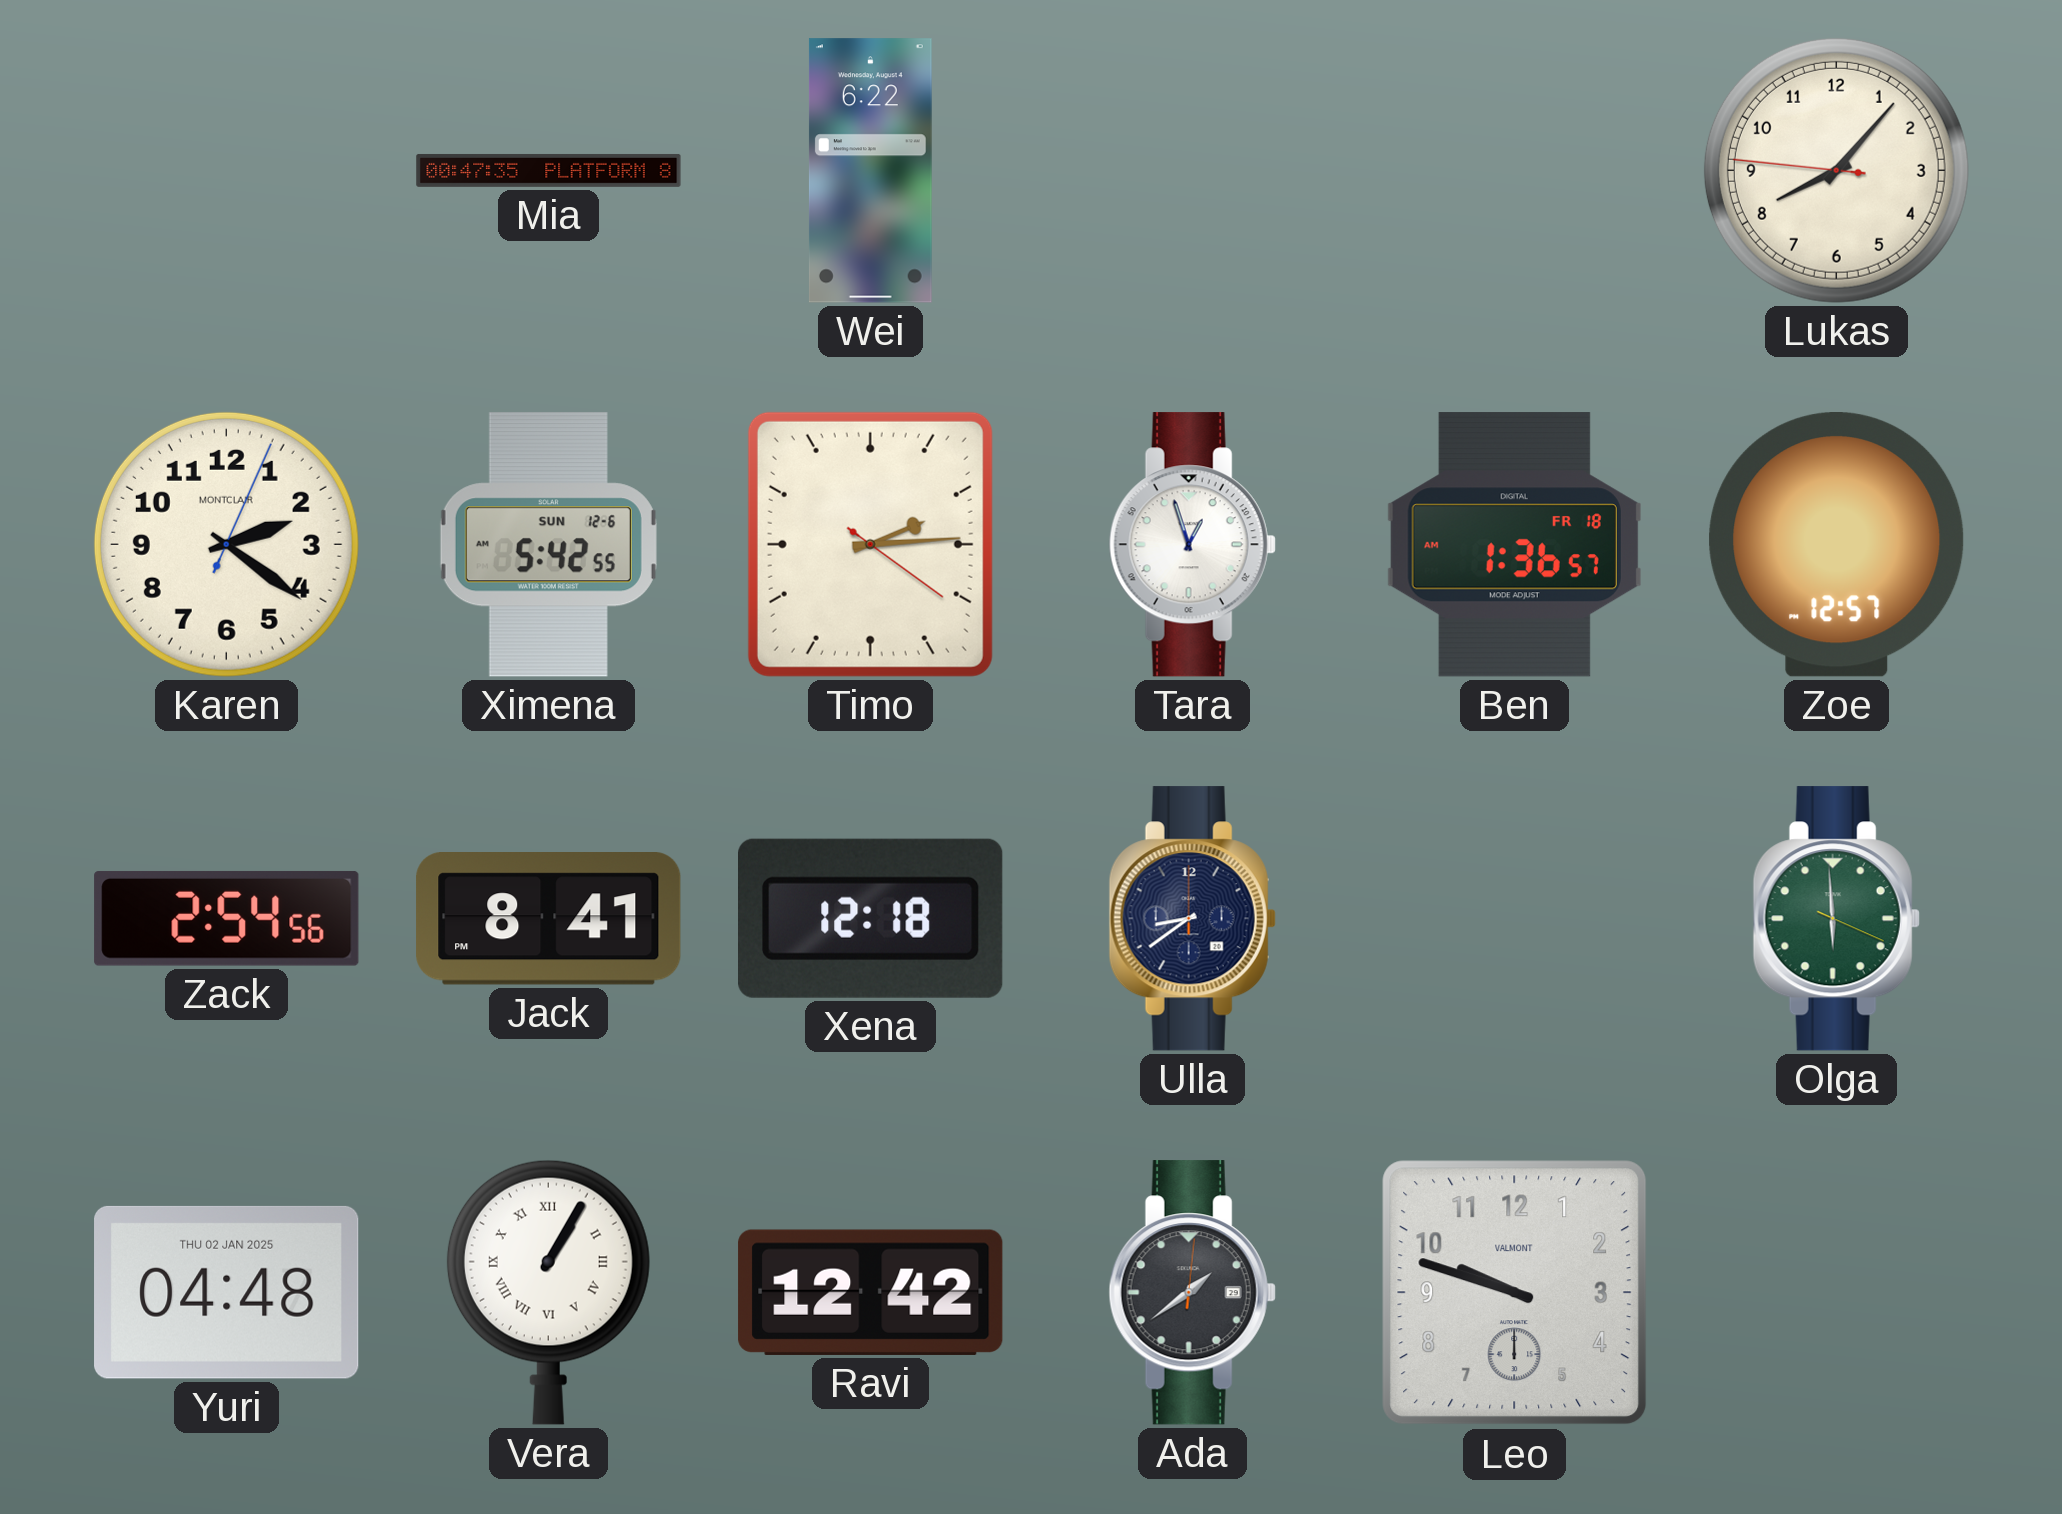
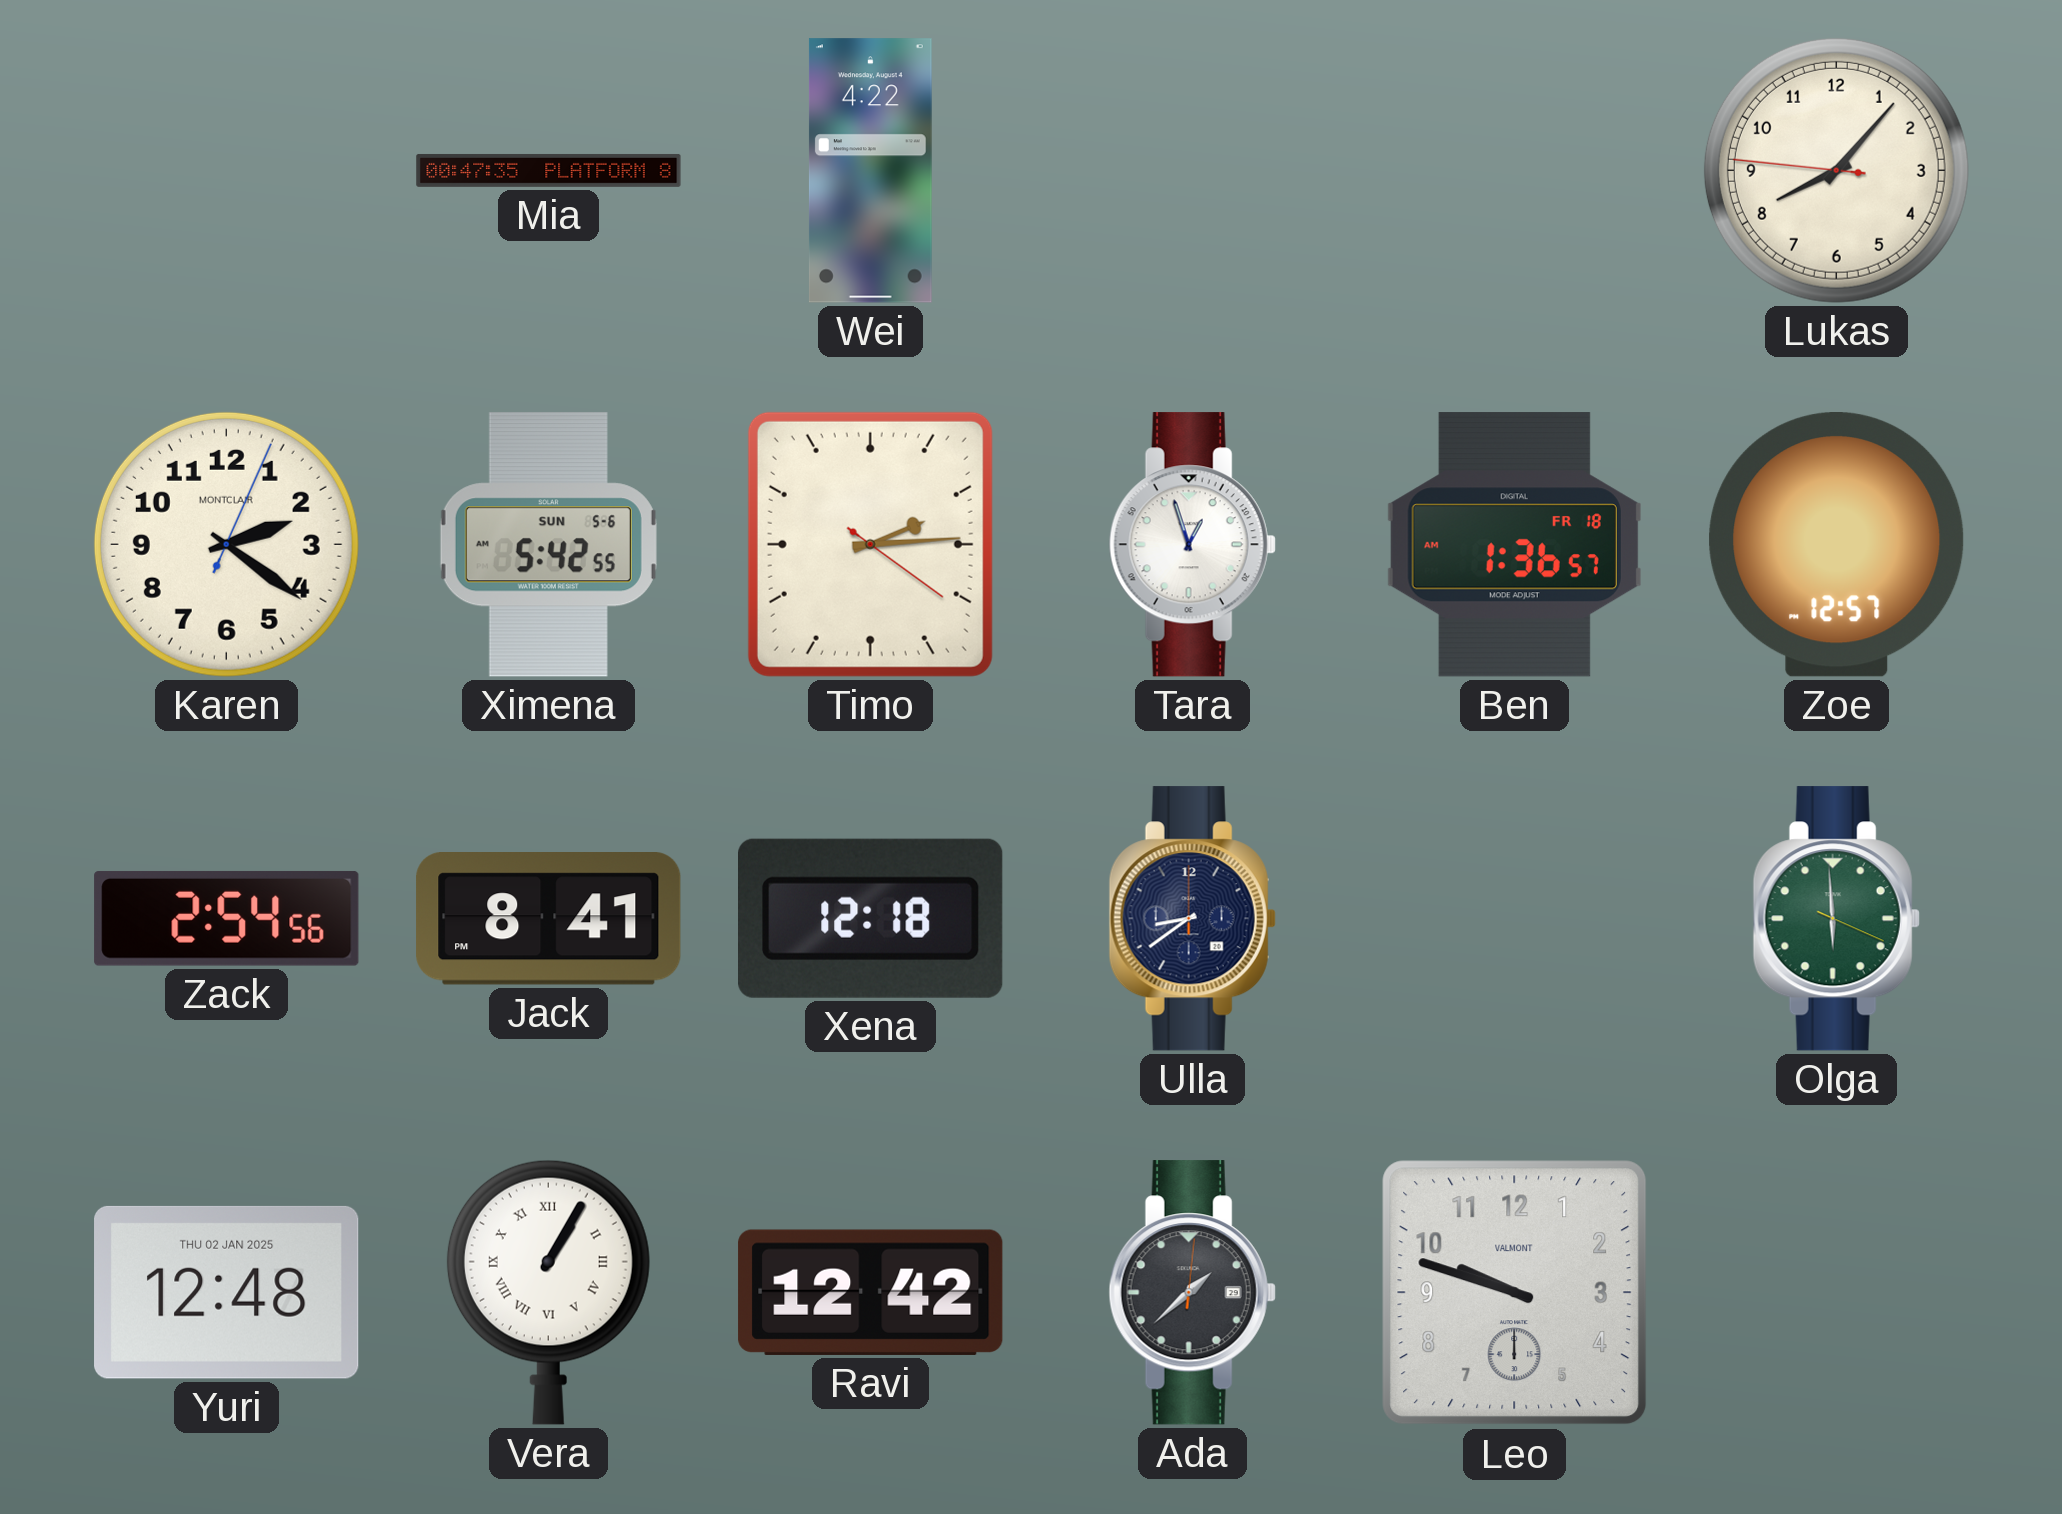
Wei: 6:22 -> 4:22 (870, 171)
Ximena date: SUN 12-6 -> SUN 5-6 (548, 545)
Yuri: 04:48 -> 12:48 (227, 1292)
Ada: 1:39 -> 1:38 (1192, 1293)
